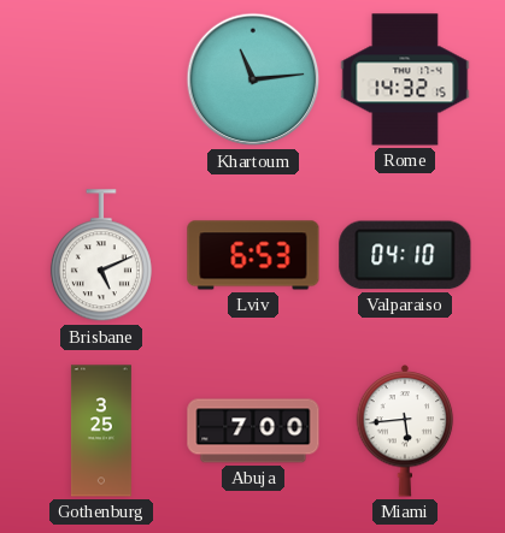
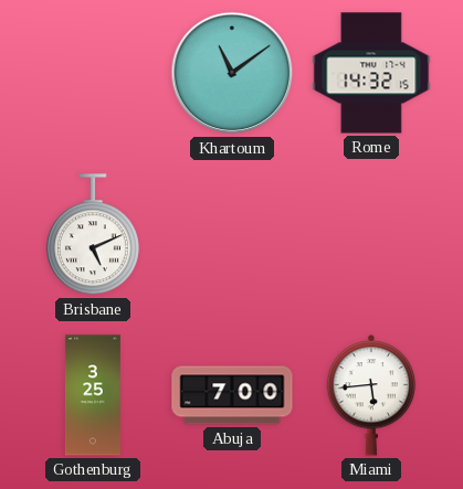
Khartoum: 11:14 -> 11:09 (232, 73)
Lviv: 6:53 -> none (253, 255)
Valparaiso: 04:10 -> none (405, 255)
